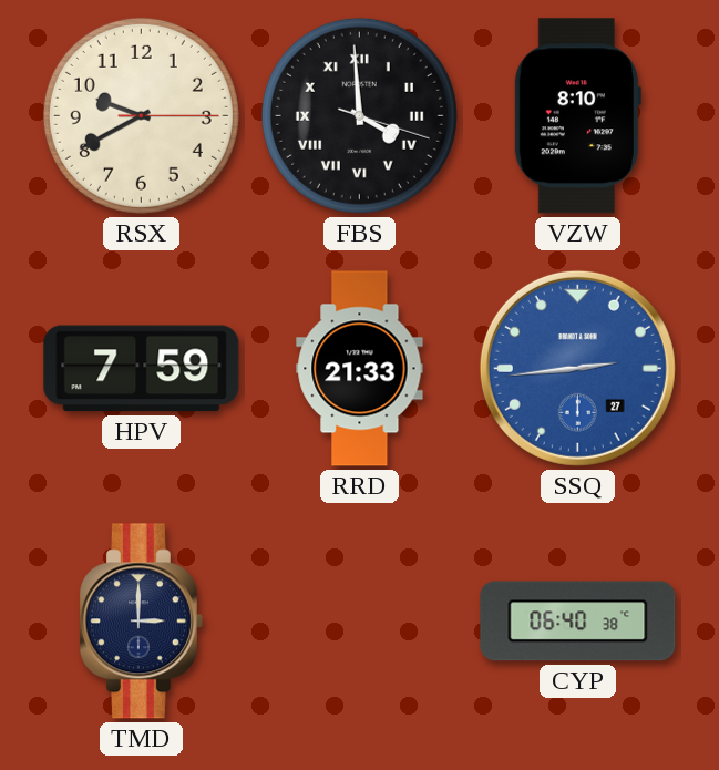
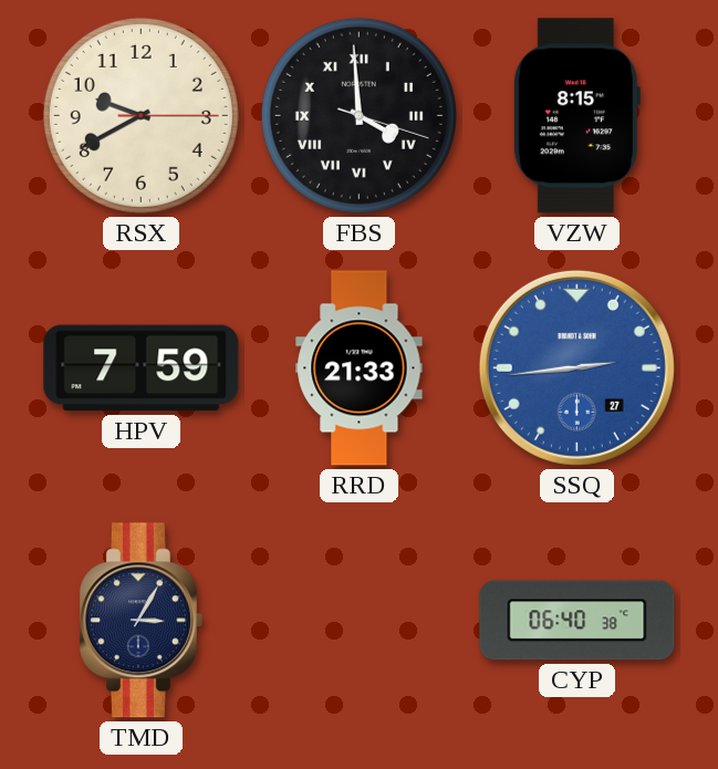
VZW: 8:10 -> 8:15 (576, 116)
TMD: 3:00 -> 3:05 (141, 621)
